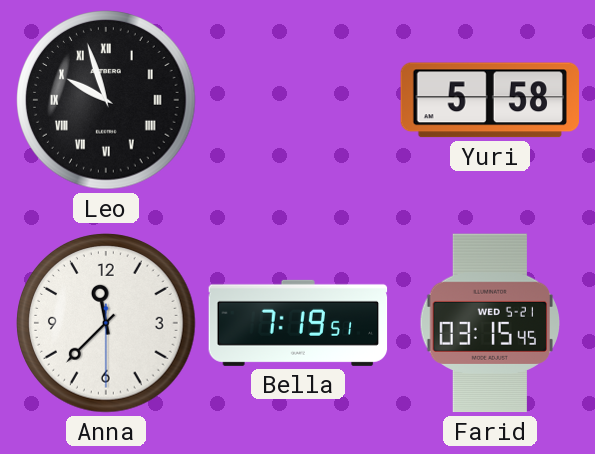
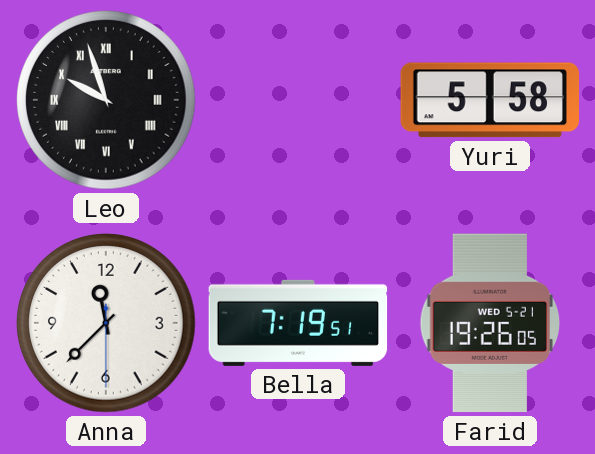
Farid: 03:15 -> 19:26 (489, 323)
